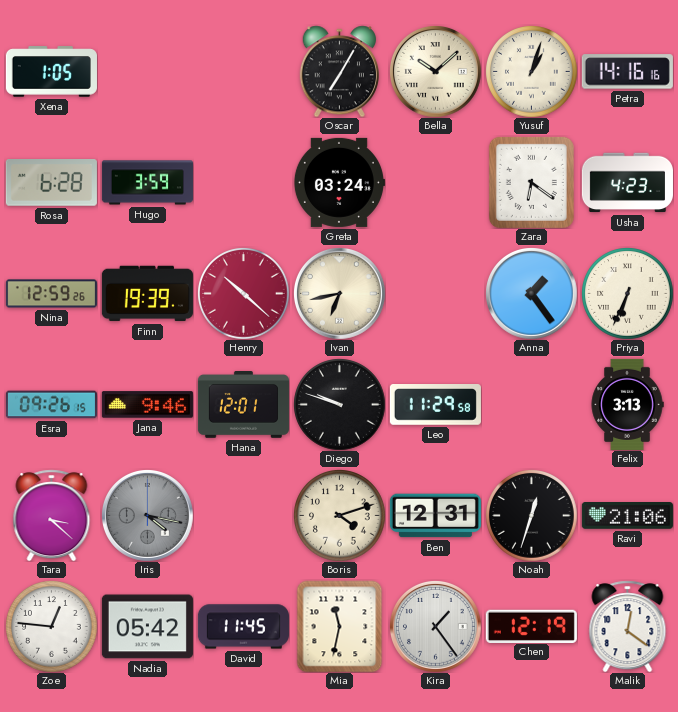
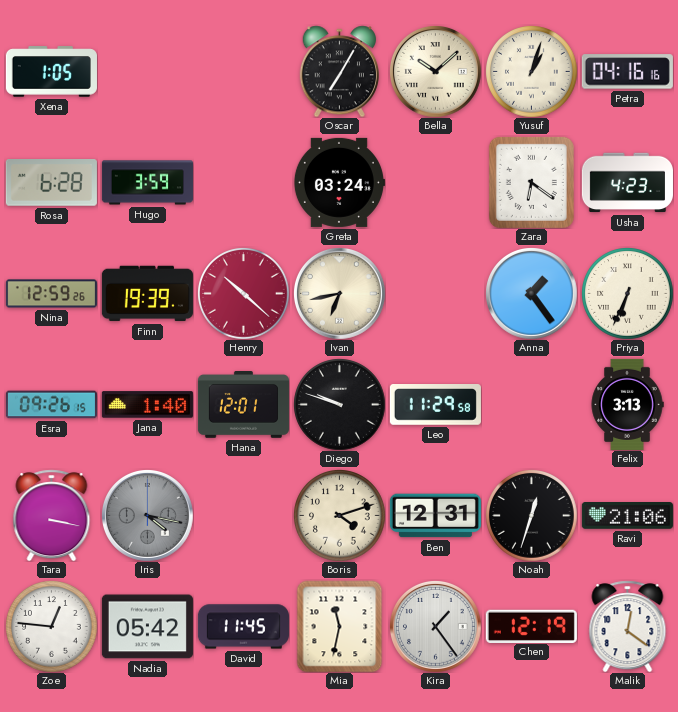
Petra: 14:16 -> 04:16 (627, 72)
Jana: 9:46 -> 1:40 (147, 405)
Tara: 3:22 -> 3:17 (52, 515)
